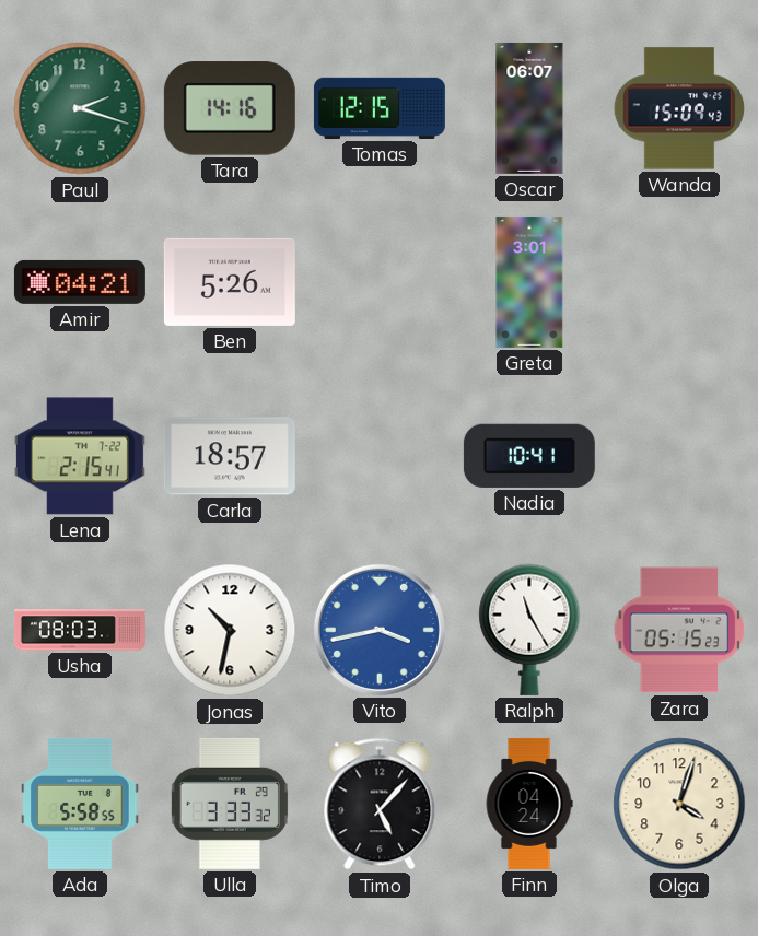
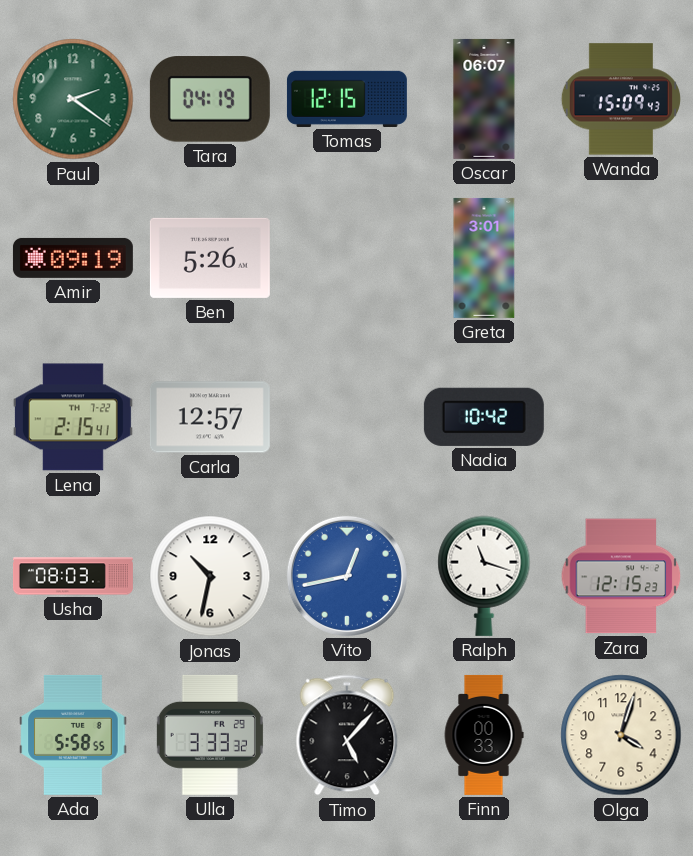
Paul: 2:18 -> 2:21 (73, 99)
Tara: 14:16 -> 04:19 (210, 99)
Amir: 04:21 -> 09:19 (73, 258)
Carla: 18:57 -> 12:57 (210, 417)
Nadia: 10:41 -> 10:42 (484, 417)
Vito: 3:43 -> 12:43 (347, 576)
Ralph: 11:25 -> 11:18 (484, 576)
Zara: 05:15 -> 12:15 (621, 576)
Finn: 04:24 -> 00:33 (484, 735)
